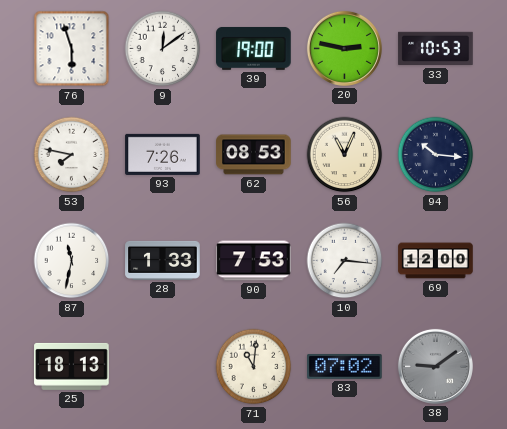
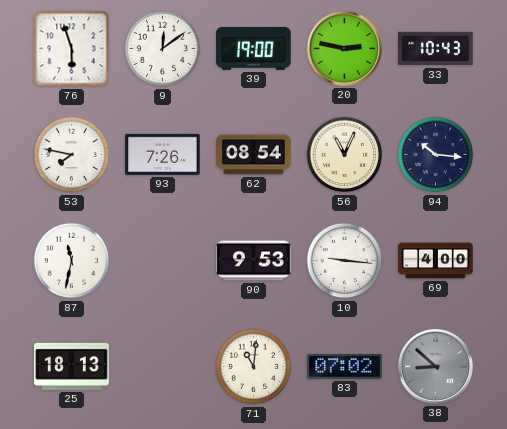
33: 10:53 -> 10:43 (436, 49)
62: 08:53 -> 08:54 (254, 155)
28: 1:33 -> none (163, 260)
90: 7:53 -> 9:53 (254, 261)
10: 7:16 -> 9:16 (345, 261)
69: 12:00 -> 4:00 (436, 261)
38: 9:09 -> 8:52 (435, 366)
